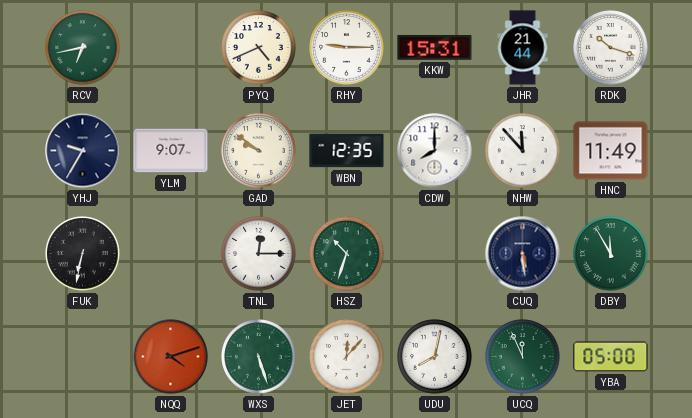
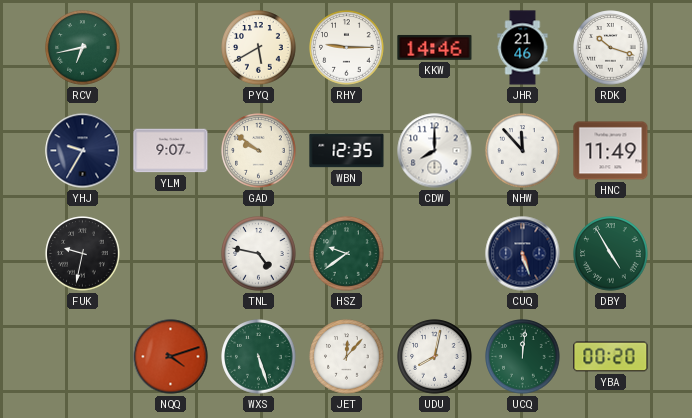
PYQ: 4:41 -> 5:40 (259, 48)
KKW: 15:31 -> 14:46 (435, 48)
JHR: 21:44 -> 21:46 (523, 48)
FUK: 6:32 -> 9:32 (83, 254)
TNL: 12:15 -> 4:47 (259, 254)
HSZ: 10:33 -> 9:39 (347, 254)
CUQ: 5:29 -> 5:27 (523, 254)
DBY: 11:55 -> 4:55 (611, 254)
UCQ: 11:56 -> 12:01 (523, 357)
YBA: 05:00 -> 00:20 (611, 357)
